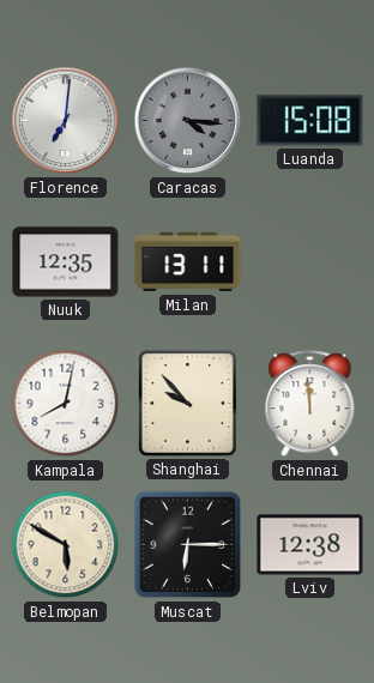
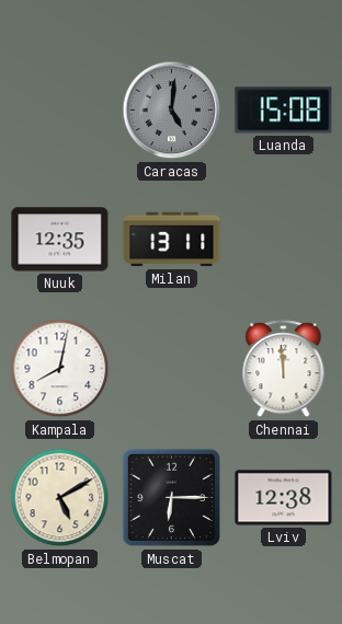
Florence: 7:01 -> none (66, 121)
Caracas: 4:16 -> 5:01 (172, 111)
Shanghai: 9:53 -> none (187, 403)
Belmopan: 5:50 -> 5:10 (60, 498)
